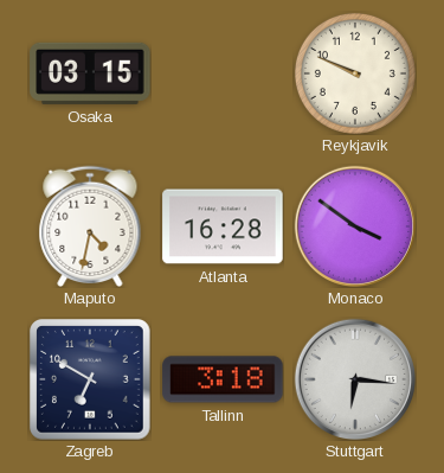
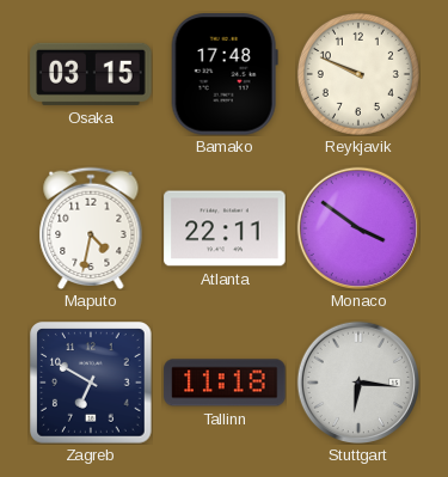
Bamako: none -> 17:48 (225, 74)
Atlanta: 16:28 -> 22:11 (225, 228)
Tallinn: 3:18 -> 11:18 (225, 383)
